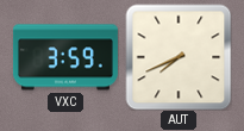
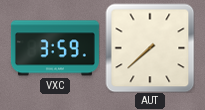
AUT: 7:41 -> 7:38 (150, 48)
